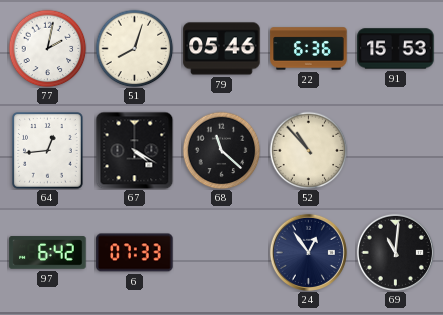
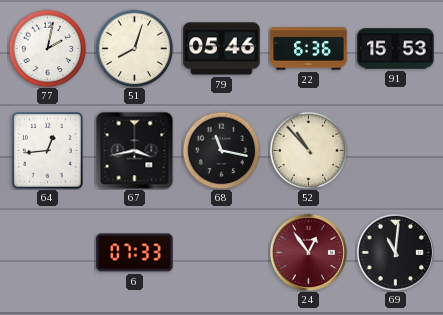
67: 4:20 -> 3:43 (134, 150)
68: 11:22 -> 11:17 (221, 150)
97: 6:42 -> none (48, 253)
24 dial: navy -> burgundy (308, 252)
